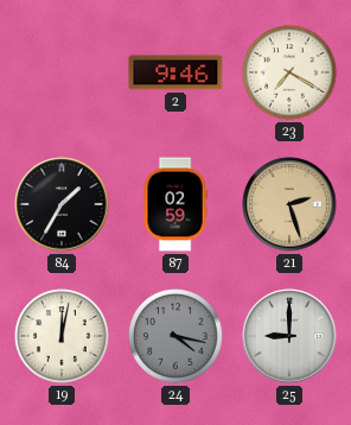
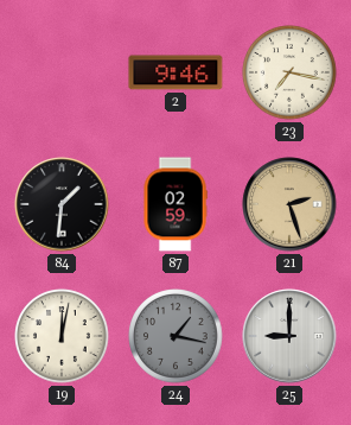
23: 7:20 -> 7:17 (289, 72)
84: 1:35 -> 1:31 (62, 204)
24: 4:17 -> 1:17 (175, 336)
